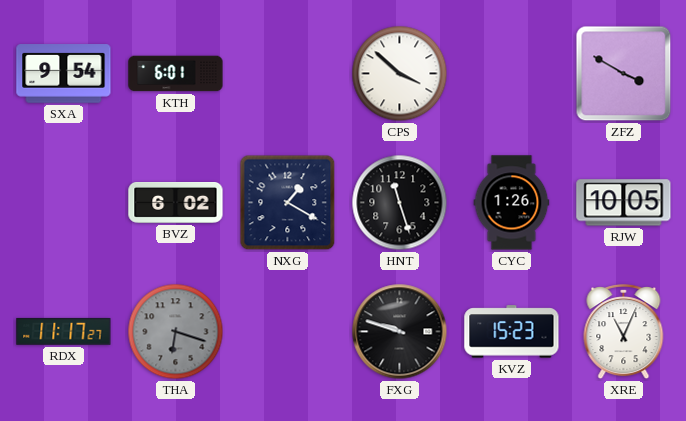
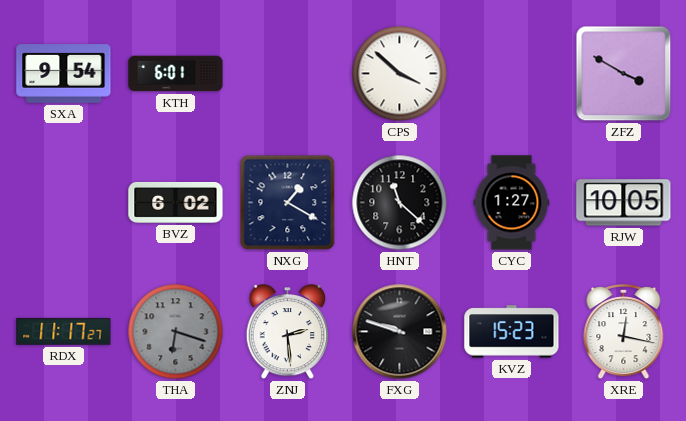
HNT: 11:27 -> 11:22 (400, 203)
CYC: 1:26 -> 1:27 (512, 203)
ZNJ: none -> 2:29 (288, 332)
XRE: 11:04 -> 12:17 (624, 333)
